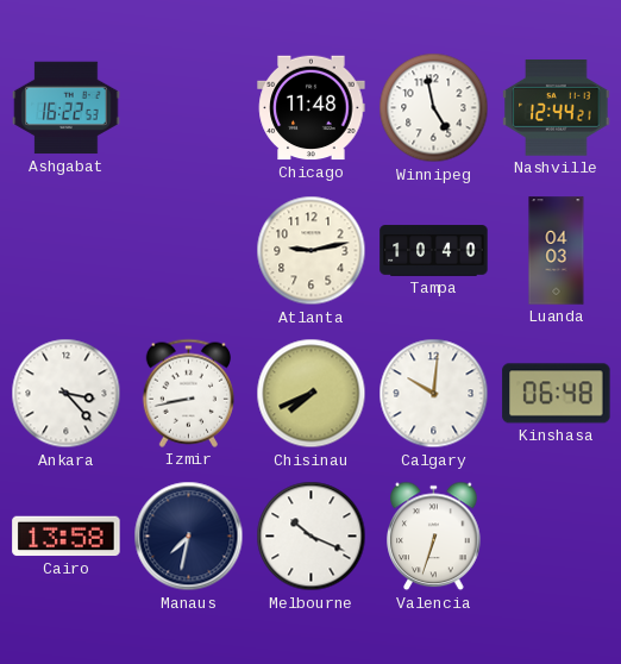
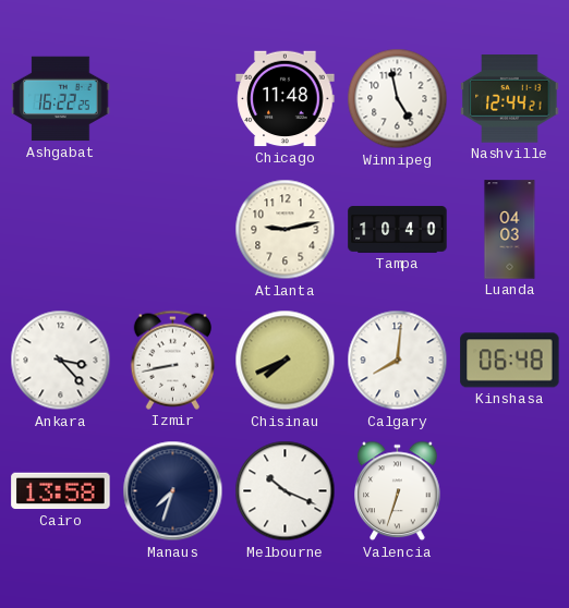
Ashgabat: 16:22:53 -> 16:22:25 (61, 99)
Calgary: 10:01 -> 8:01 (398, 361)
Manaus: 7:32 -> 7:33 (173, 491)
